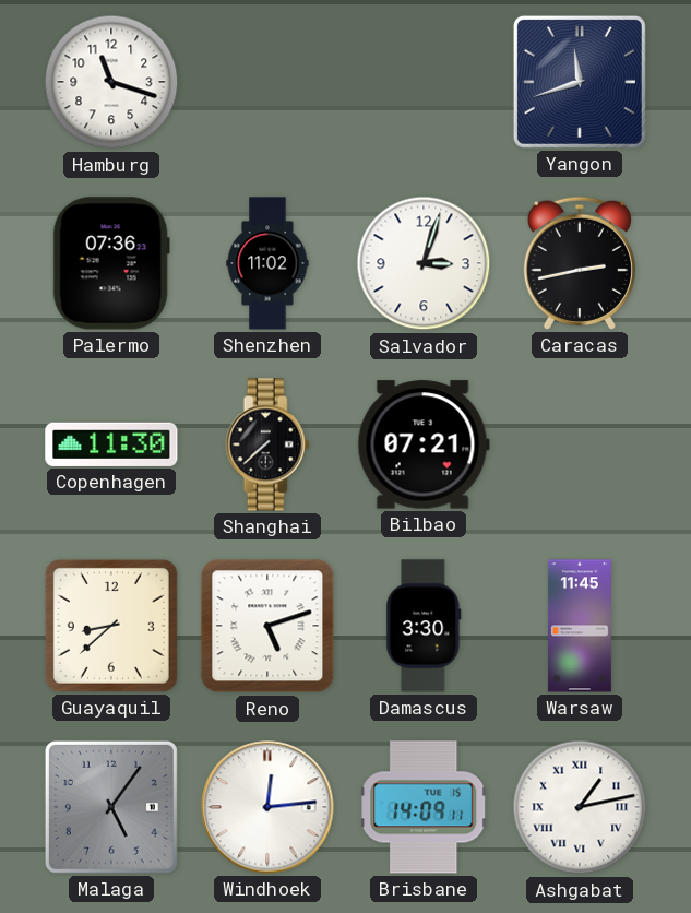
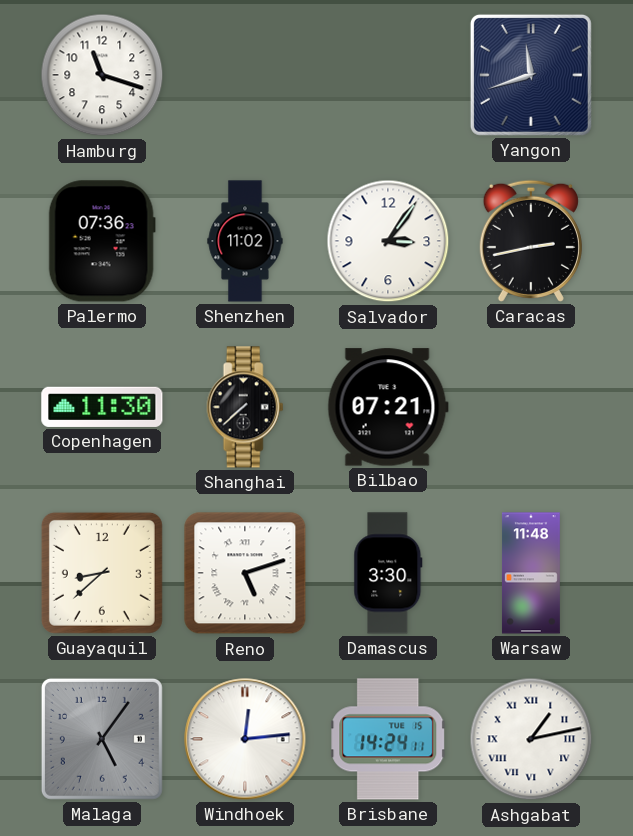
Salvador: 3:03 -> 3:06 (388, 241)
Warsaw: 11:45 -> 11:48 (531, 573)
Brisbane: 14:09 -> 14:24 (389, 739)
